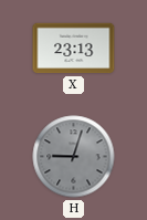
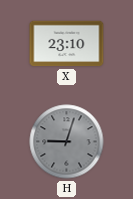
X: 23:13 -> 23:10 (67, 44)
